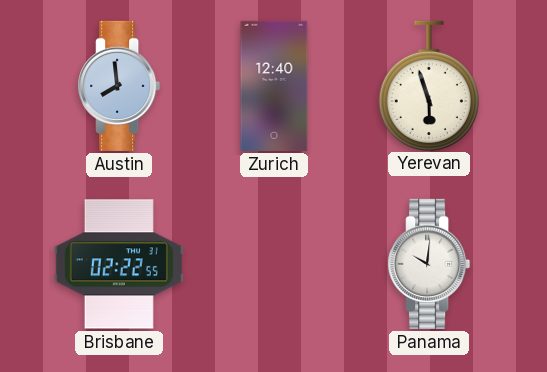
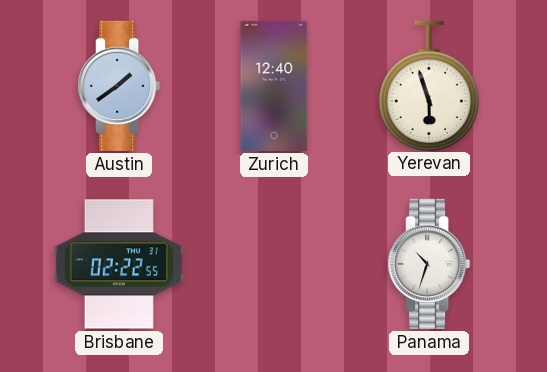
Austin: 7:59 -> 1:39 (119, 86)
Panama: 10:01 -> 10:33 (429, 264)
